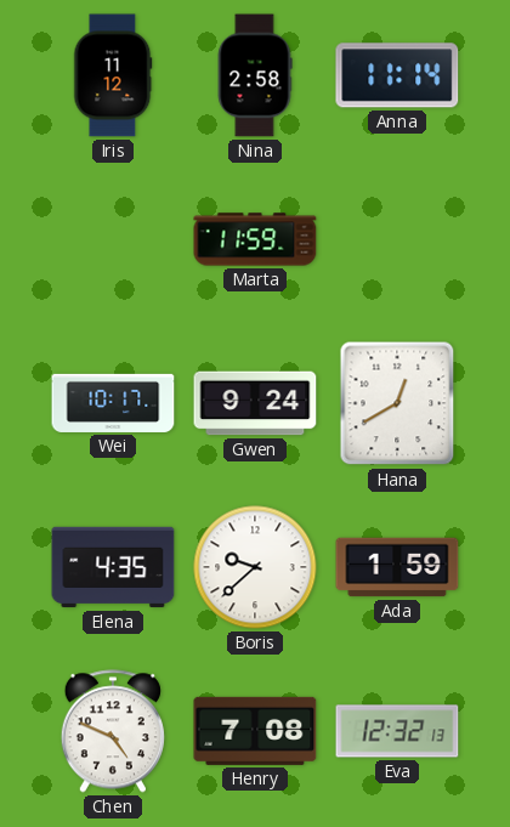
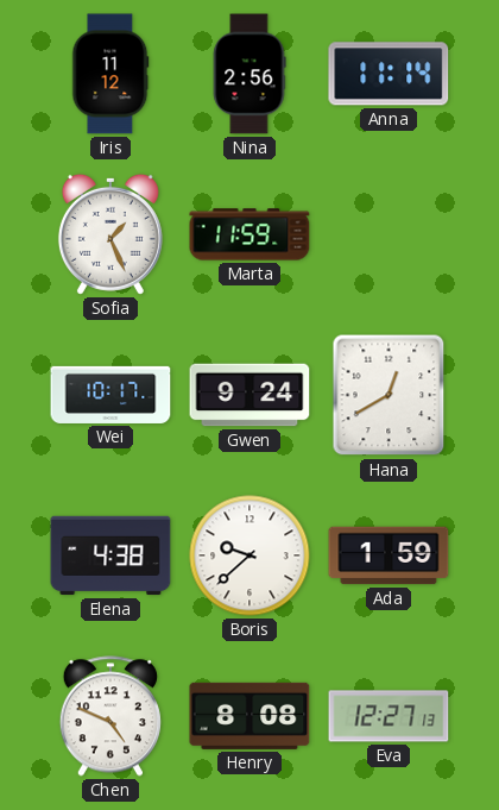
Nina: 2:58 -> 2:56 (249, 74)
Sofia: none -> 1:26 (110, 234)
Elena: 4:35 -> 4:38 (110, 555)
Henry: 7:08 -> 8:08 (249, 716)
Eva: 12:32 -> 12:27 (389, 716)
